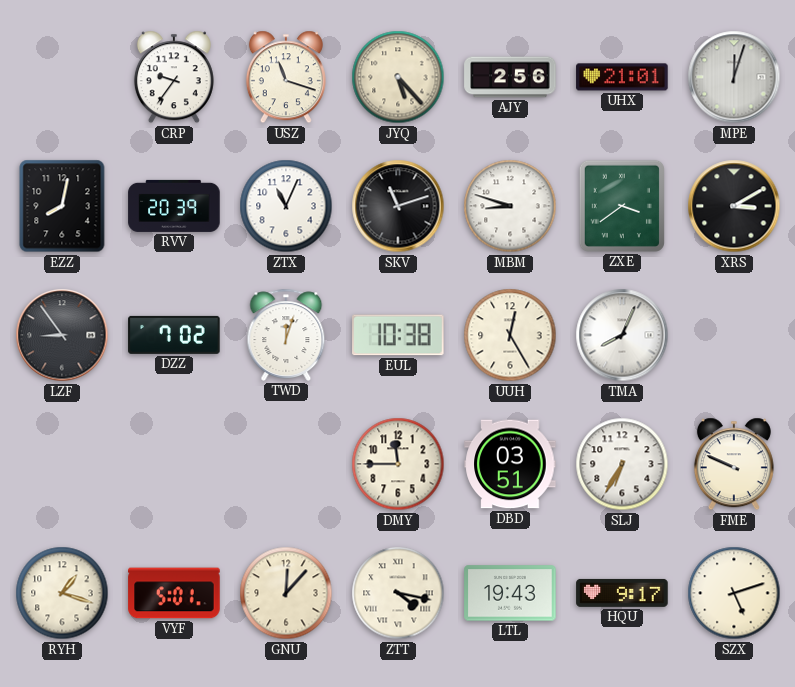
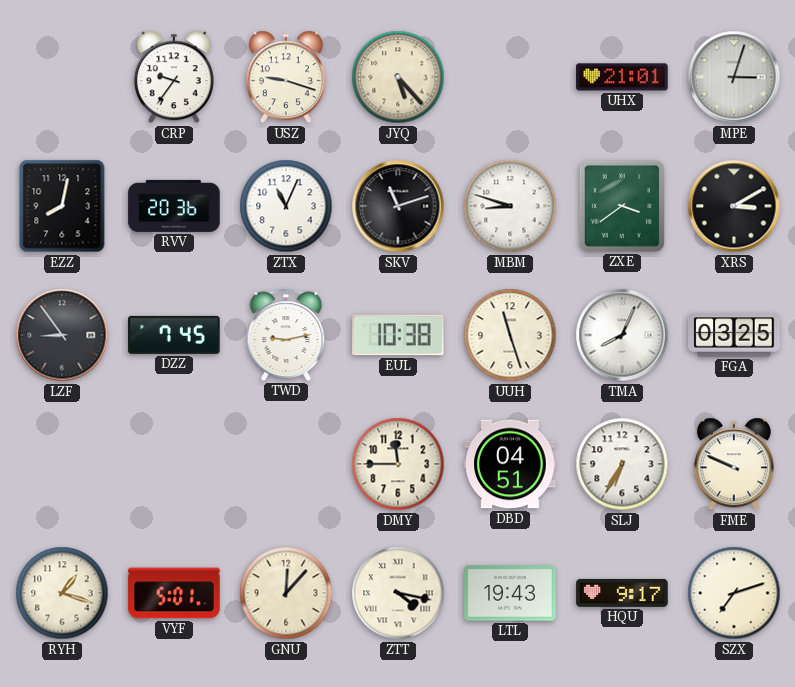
USZ: 11:18 -> 9:18 (286, 77)
AJY: 2:56 -> none (510, 77)
MPE: 12:03 -> 3:03 (734, 77)
RVV: 20:39 -> 20:36 (174, 206)
DZZ: 7:02 -> 7:45 (174, 335)
TWD: 12:03 -> 9:13 (286, 335)
UUH: 12:25 -> 11:27 (510, 335)
FGA: none -> 03:25 (734, 335)
DBD: 03:51 -> 04:51 (510, 464)
SZX: 5:12 -> 7:12 (734, 593)
